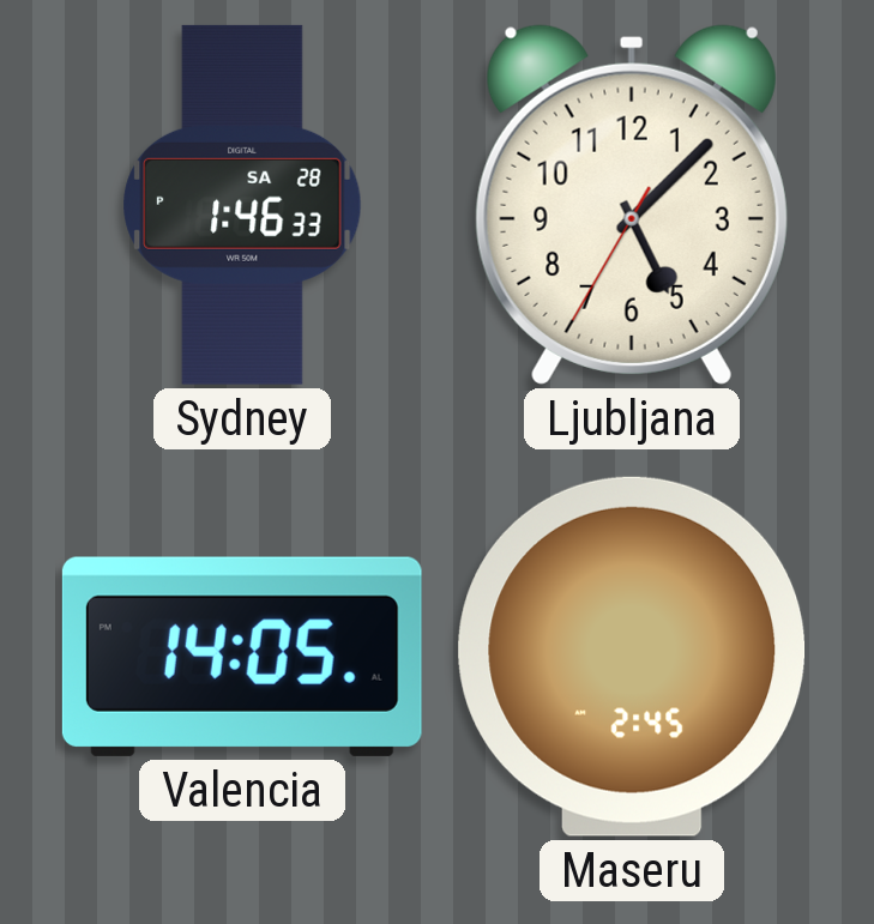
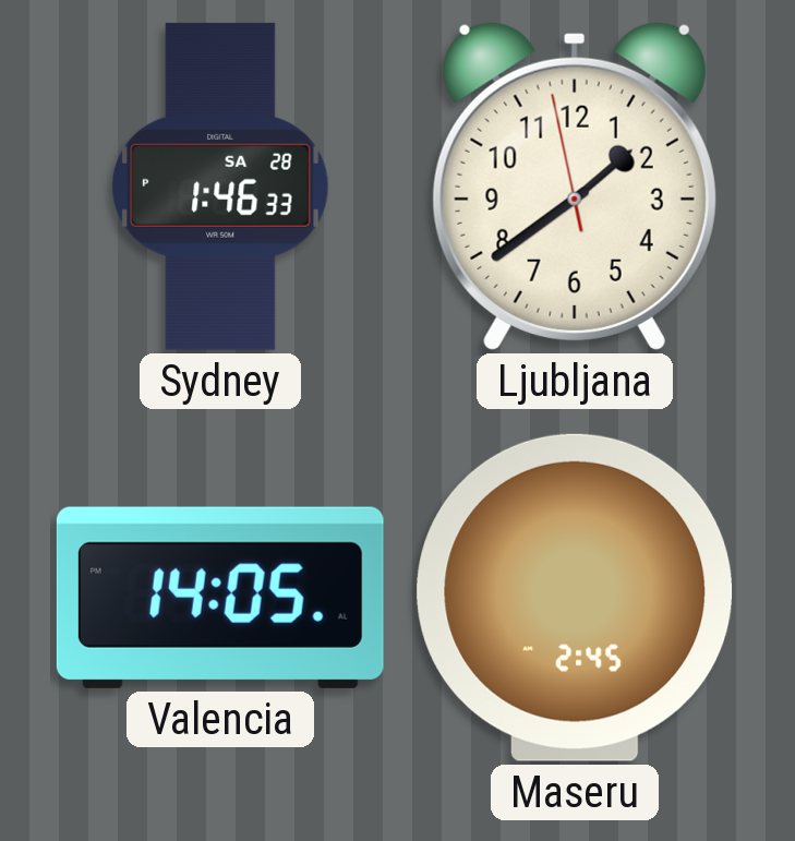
Ljubljana: 5:07 -> 1:38 (575, 187)
